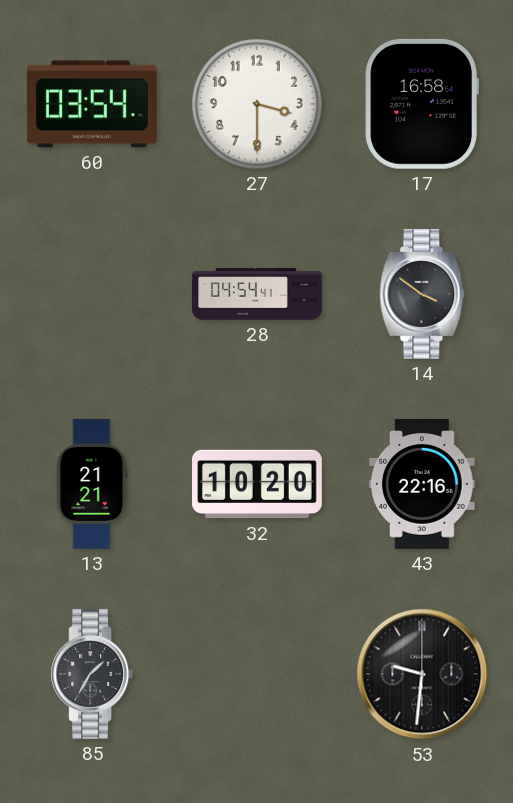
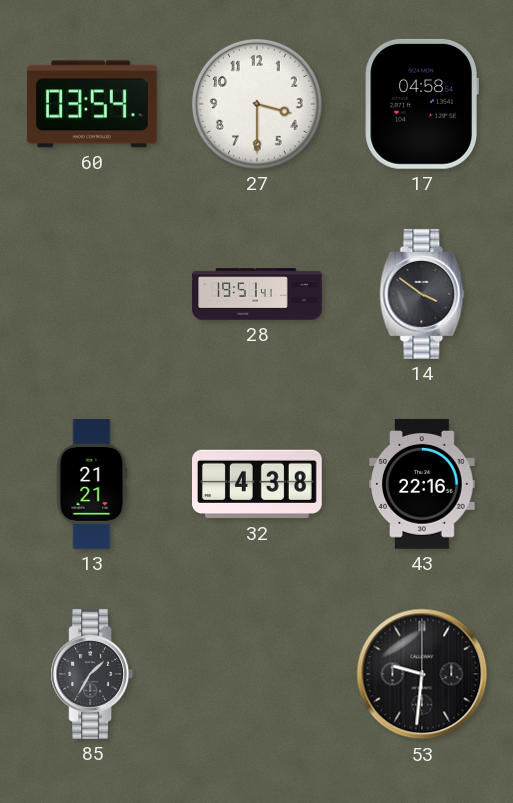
17: 16:58 -> 04:58 (422, 104)
28: 04:54 -> 19:51 (257, 294)
32: 10:20 -> 4:38 (258, 484)
